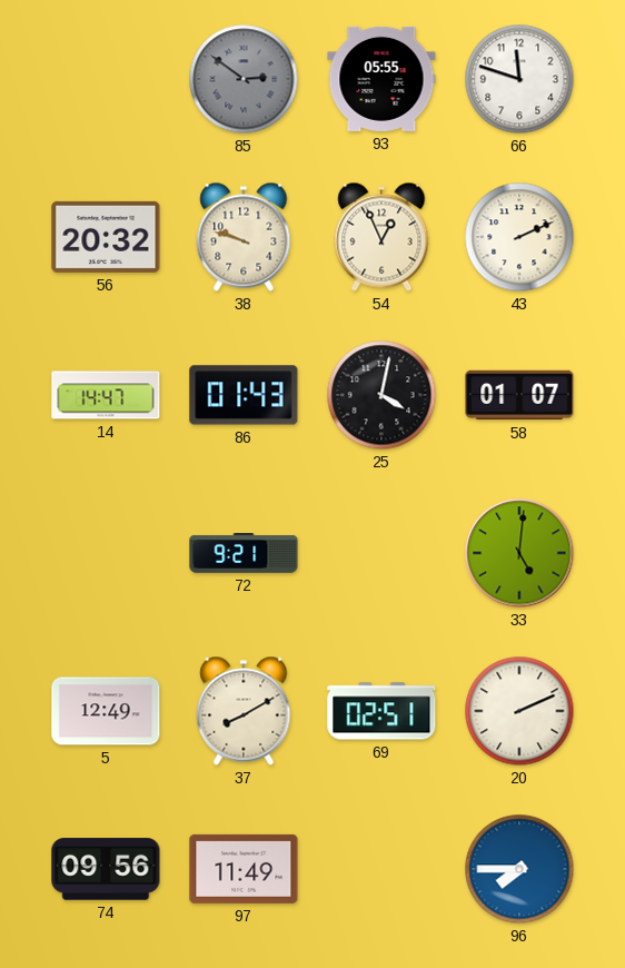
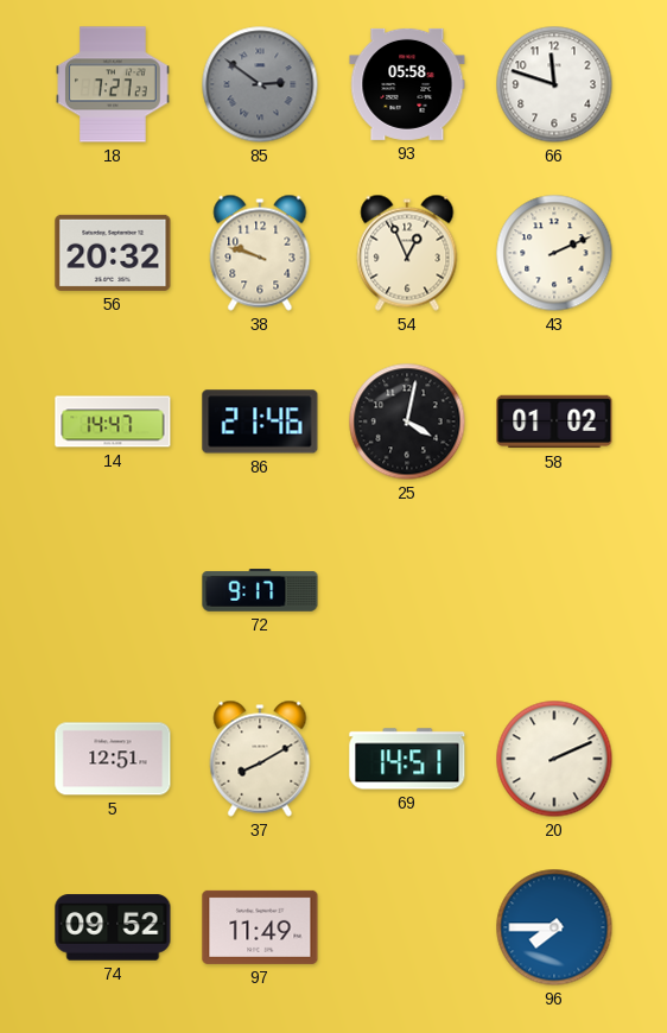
18: none -> 7:27 (114, 84)
93: 05:55 -> 05:58 (407, 84)
86: 01:43 -> 21:46 (260, 422)
58: 01:07 -> 01:02 (554, 422)
72: 9:21 -> 9:17 (260, 591)
33: 5:01 -> none (519, 553)
5: 12:49 -> 12:51 (113, 759)
69: 02:51 -> 14:51 (407, 759)
74: 09:56 -> 09:52 (113, 927)
